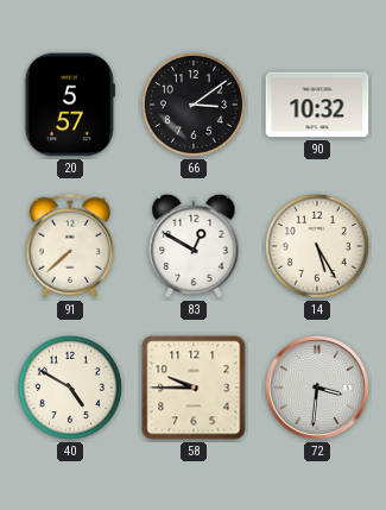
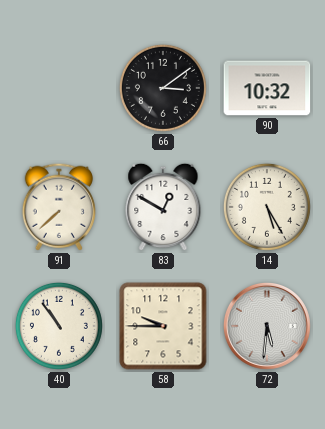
20: 5:57 -> none (70, 105)
40: 4:50 -> 10:54 (59, 326)
72: 3:31 -> 5:31 (267, 326)
